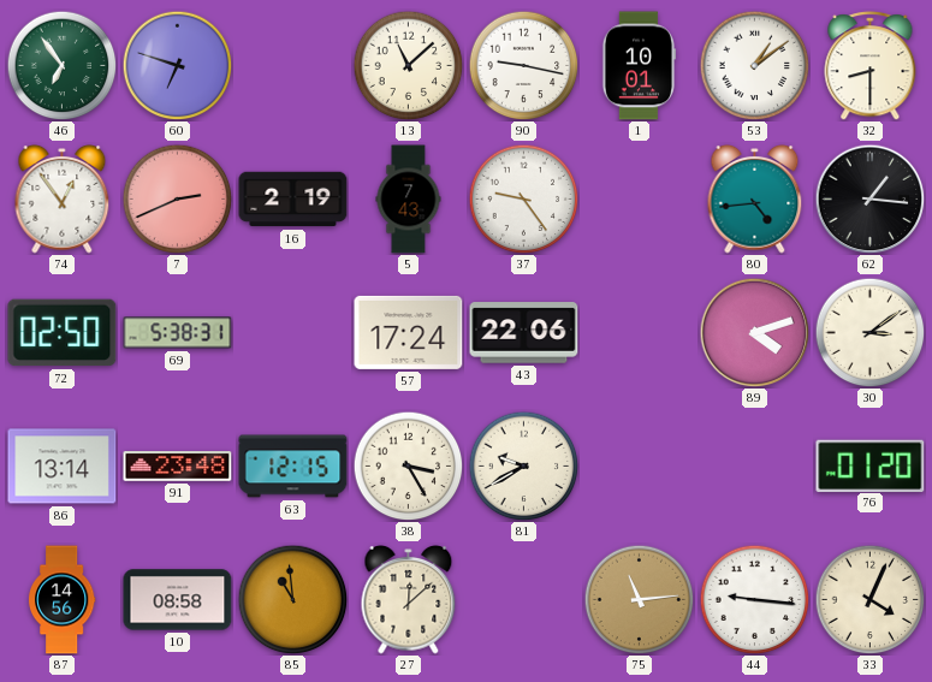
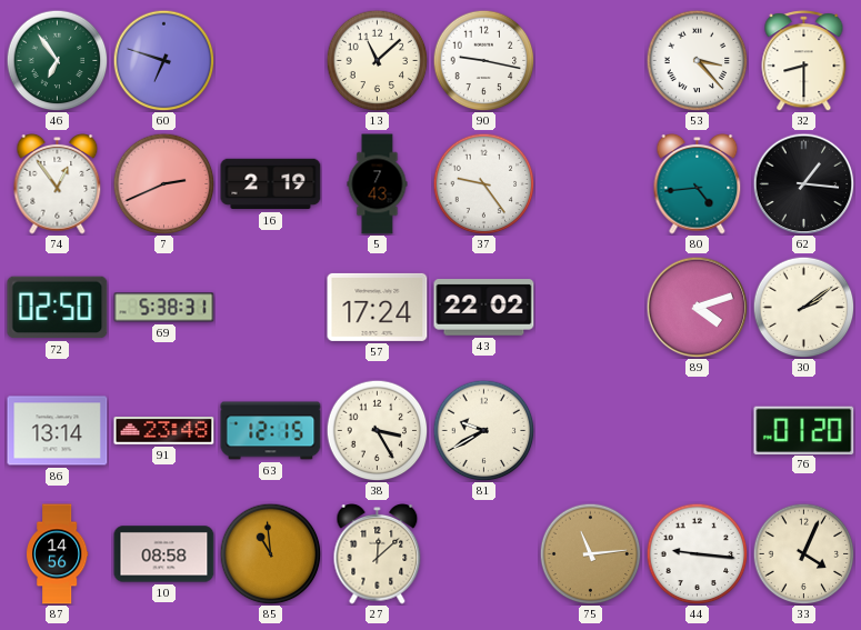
1: 10:01 -> none (639, 66)
53: 1:09 -> 3:23 (697, 60)
43: 22:06 -> 22:02 (484, 308)
30: 3:09 -> 2:09 (803, 307)
